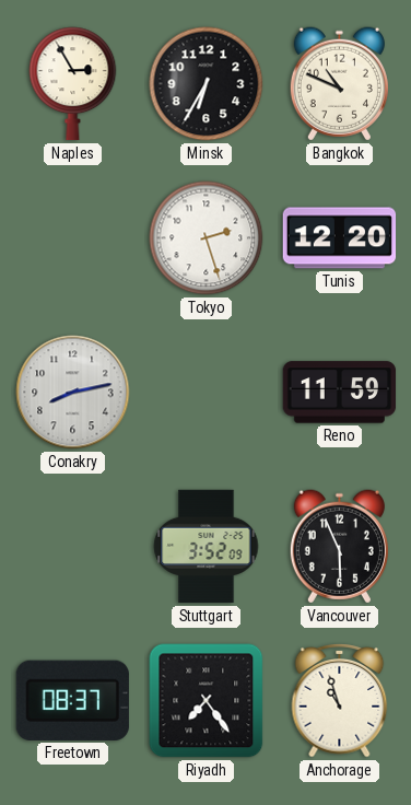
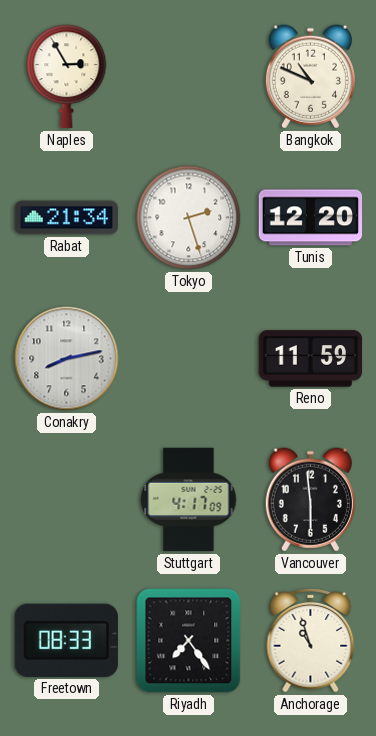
Minsk: 6:35 -> none (207, 84)
Rabat: none -> 21:34 (66, 218)
Stuttgart: 3:52 -> 4:17 (189, 500)
Vancouver: 5:56 -> 5:59 (310, 500)
Freetown: 08:37 -> 08:33 (66, 640)
